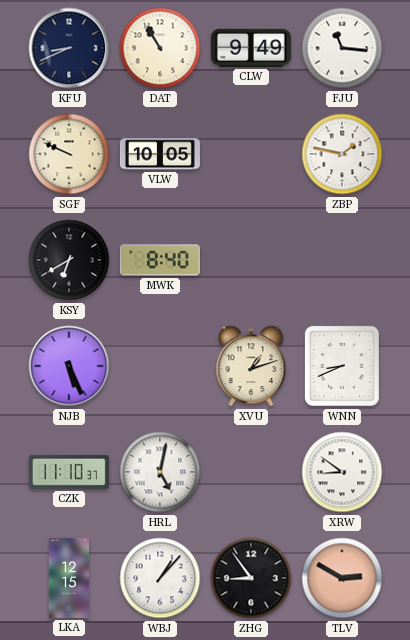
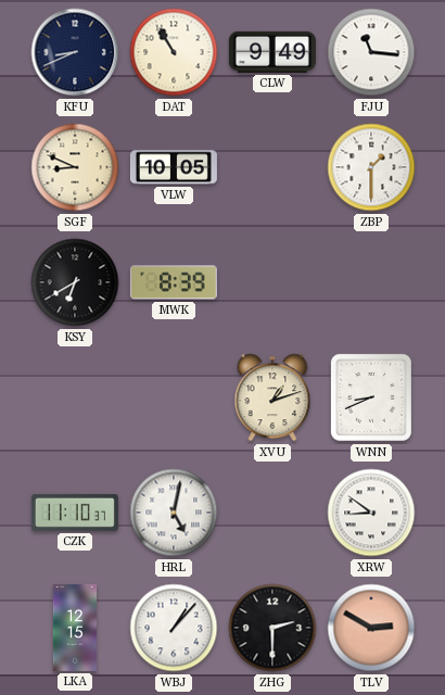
SGF: 9:49 -> 8:49 (75, 167)
ZBP: 1:47 -> 1:30 (371, 167)
MWK: 8:40 -> 8:39 (174, 282)
NJB: 5:26 -> none (69, 366)
ZHG: 8:54 -> 2:30 (272, 628)
